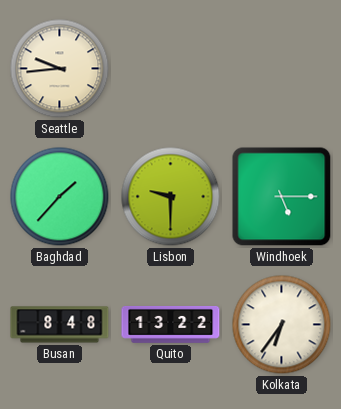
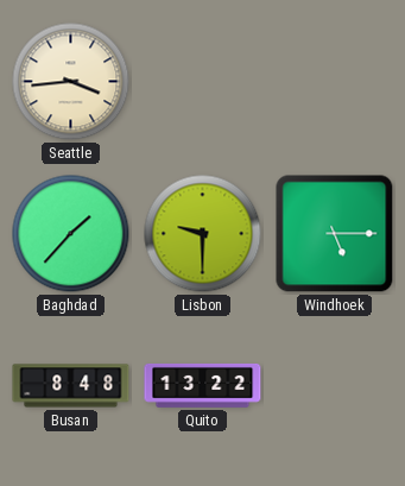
Seattle: 9:44 -> 3:44 (71, 82)
Kolkata: 6:36 -> none (282, 325)
